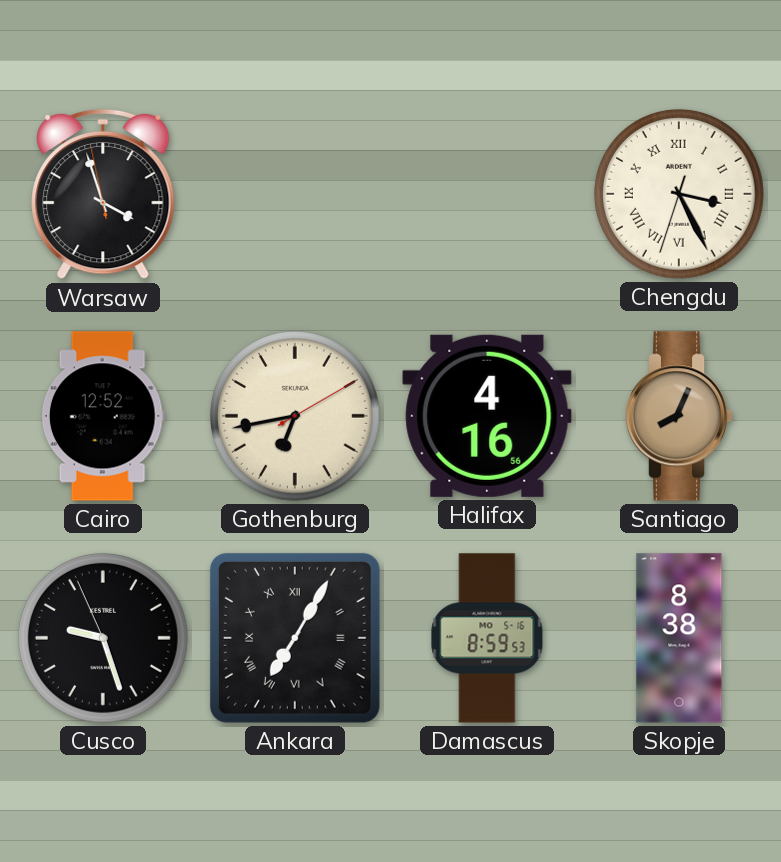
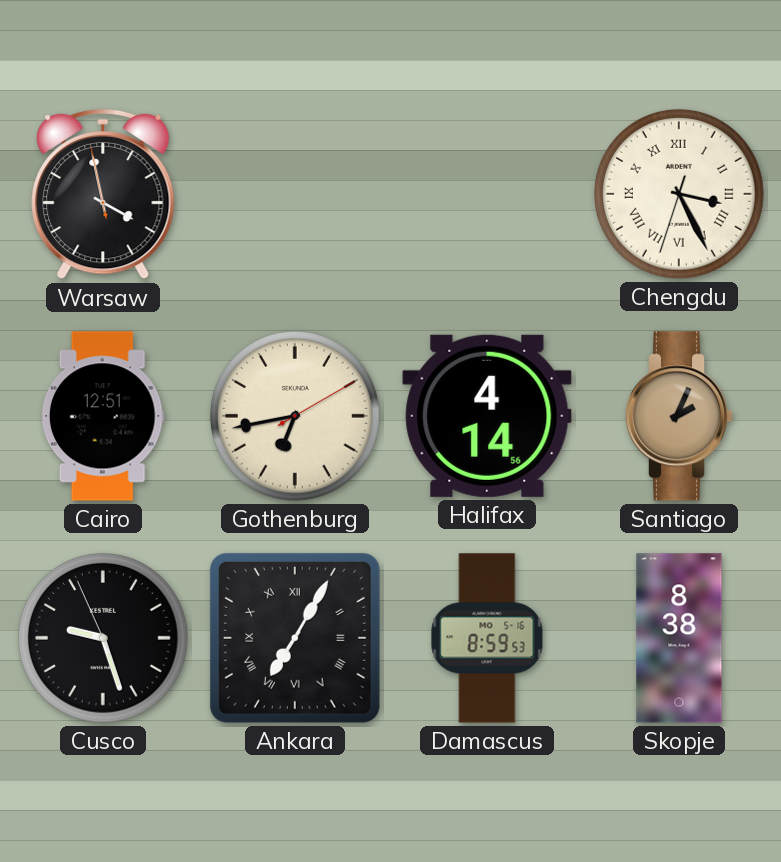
Warsaw: 3:56 -> 3:57 (103, 194)
Cairo: 12:52 -> 12:51 (103, 416)
Halifax: 4:16 -> 4:14 (487, 416)
Santiago: 8:04 -> 2:04 (679, 416)
